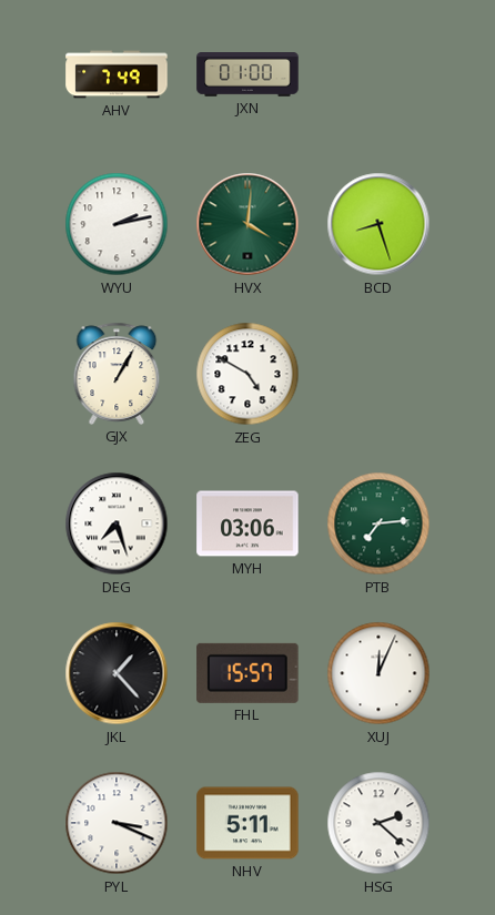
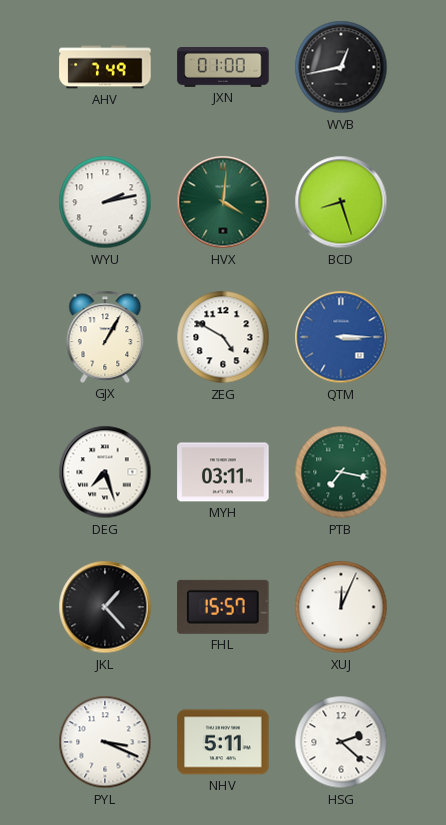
WVB: none -> 12:43 (341, 67)
QTM: none -> 3:15 (341, 337)
MYH: 03:06 -> 03:11 (223, 472)
PTB: 7:14 -> 7:17 (341, 472)
